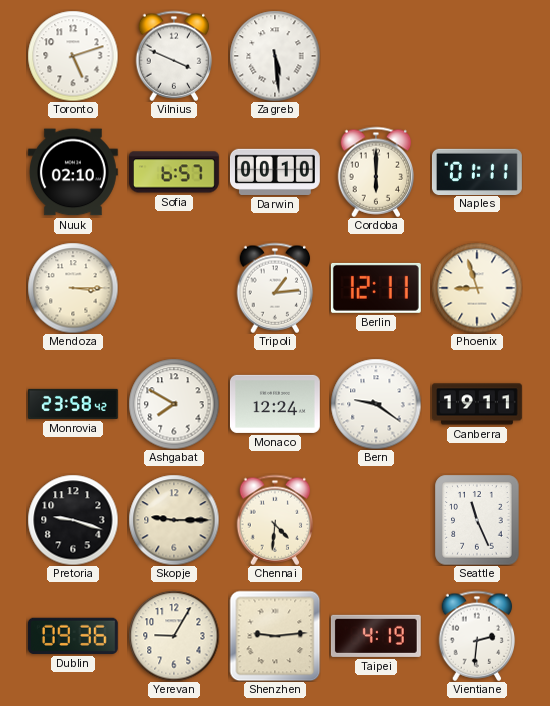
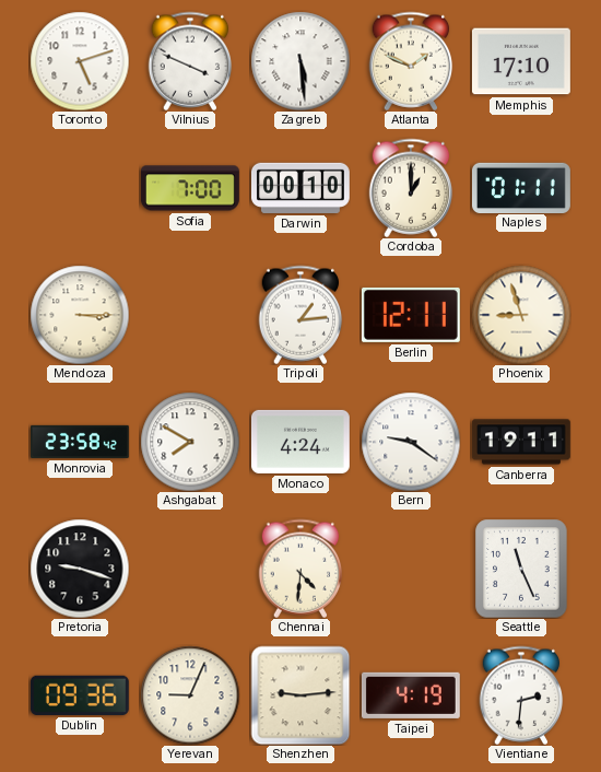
Atlanta: none -> 1:49 (411, 61)
Memphis: none -> 17:10 (521, 61)
Nuuk: 02:10 -> none (73, 172)
Sofia: 6:57 -> 7:00 (190, 188)
Cordoba: 6:00 -> 1:00 (411, 188)
Monaco: 12:24 -> 4:24 (300, 442)
Skopje: 9:15 -> none (174, 520)
Yerevan: 9:05 -> 9:04 (190, 695)
